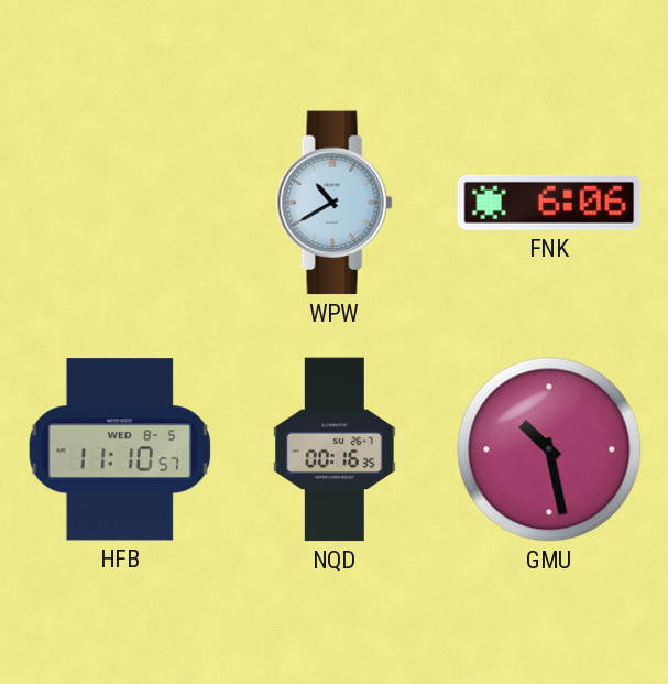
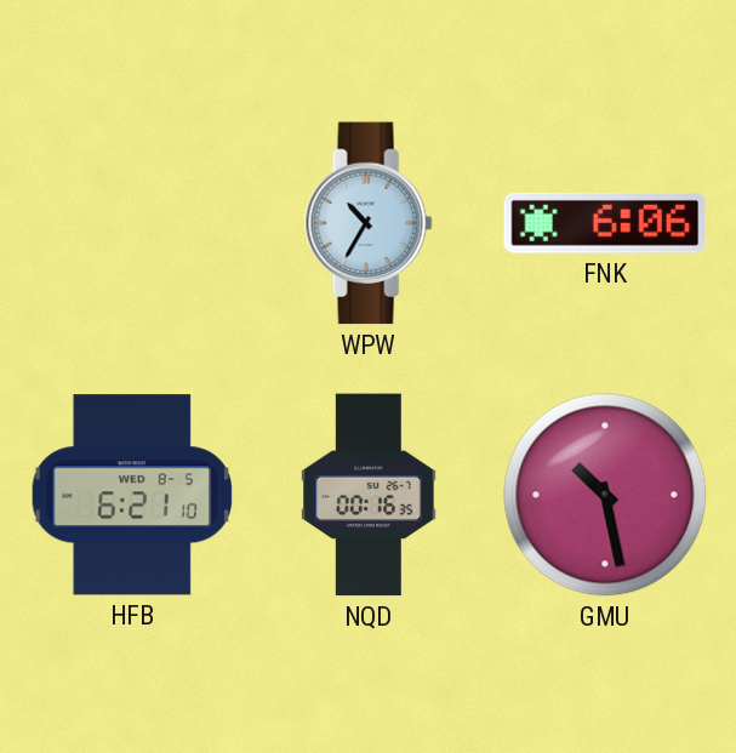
WPW: 10:40 -> 10:35 (369, 223)
HFB: 11:10 -> 6:21 (131, 495)
